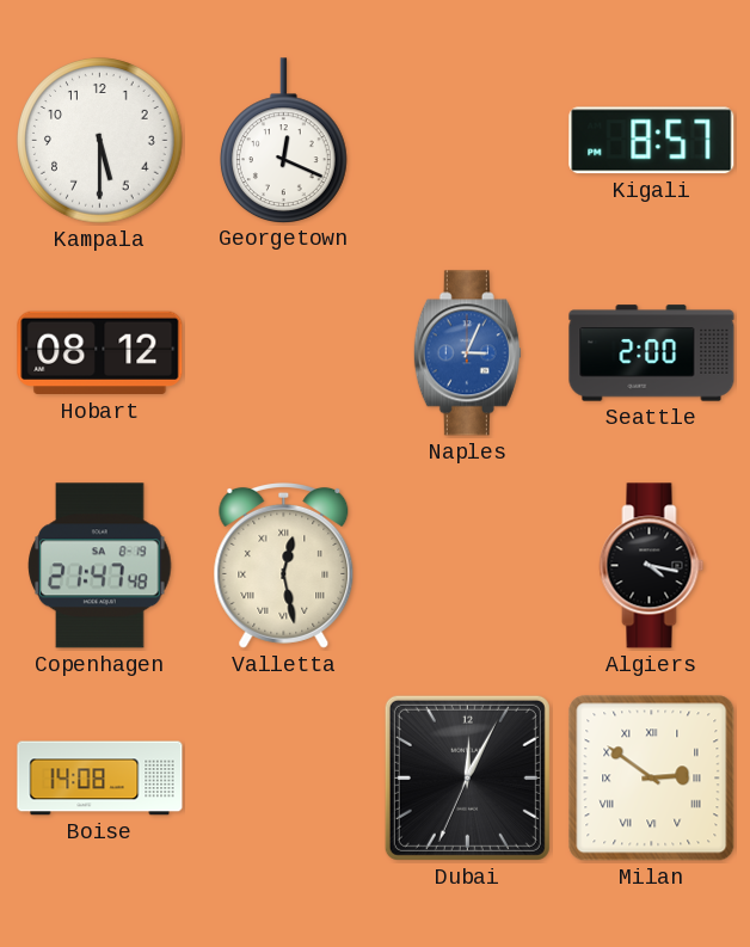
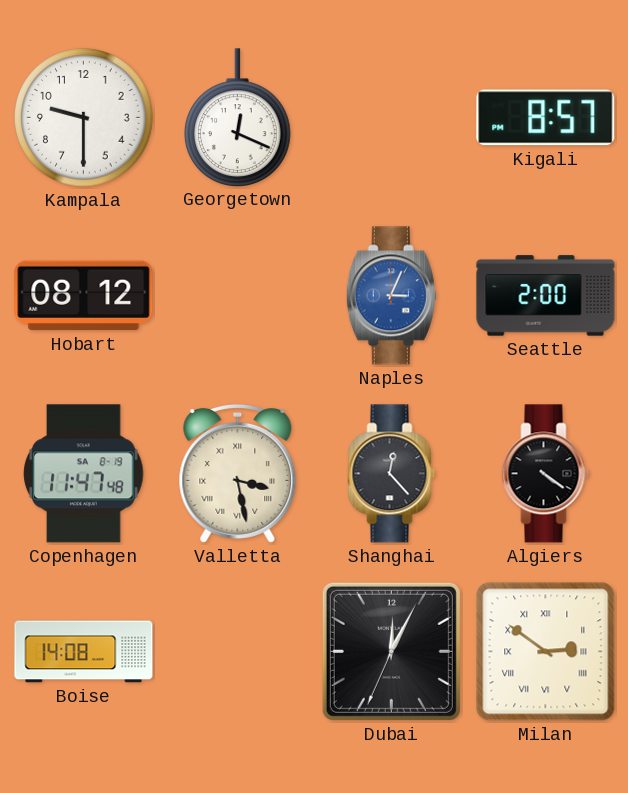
Kampala: 5:30 -> 9:30 (84, 118)
Copenhagen: 21:47 -> 11:47 (84, 474)
Valletta: 12:28 -> 3:28 (238, 473)
Shanghai: none -> 12:23 (392, 474)
Algiers: 4:17 -> 4:21 (546, 474)
